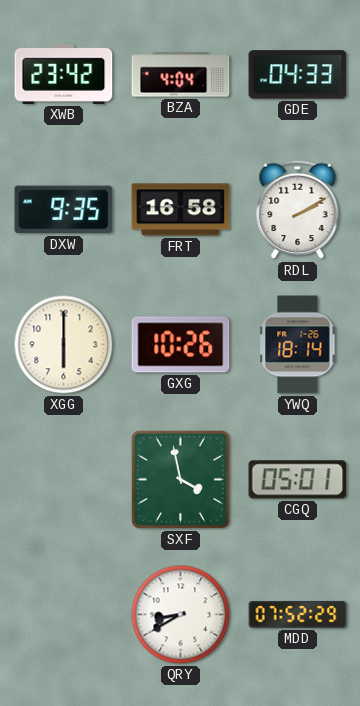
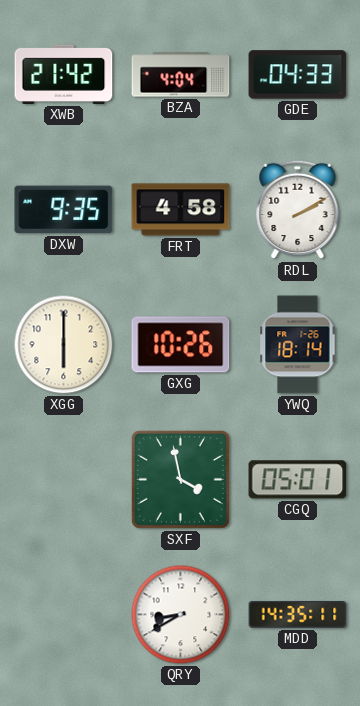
XWB: 23:42 -> 21:42 (64, 74)
FRT: 16:58 -> 4:58 (181, 210)
MDD: 07:52 -> 14:35 (298, 615)
